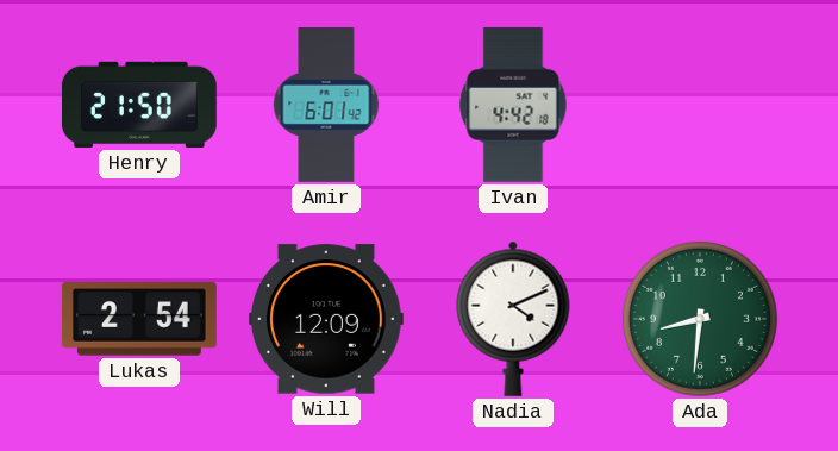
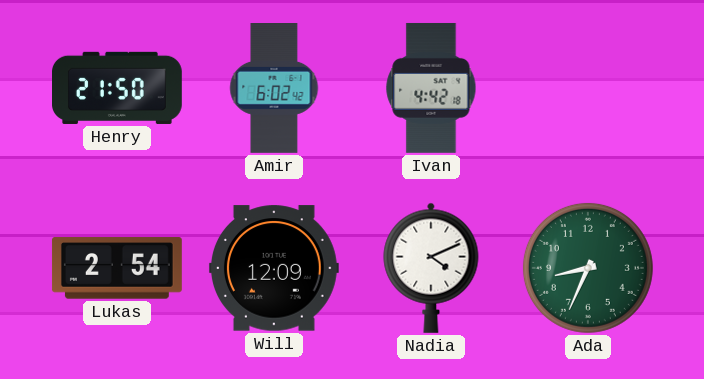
Amir: 6:01 -> 6:02 (274, 89)
Ada: 8:31 -> 8:34 (588, 268)
